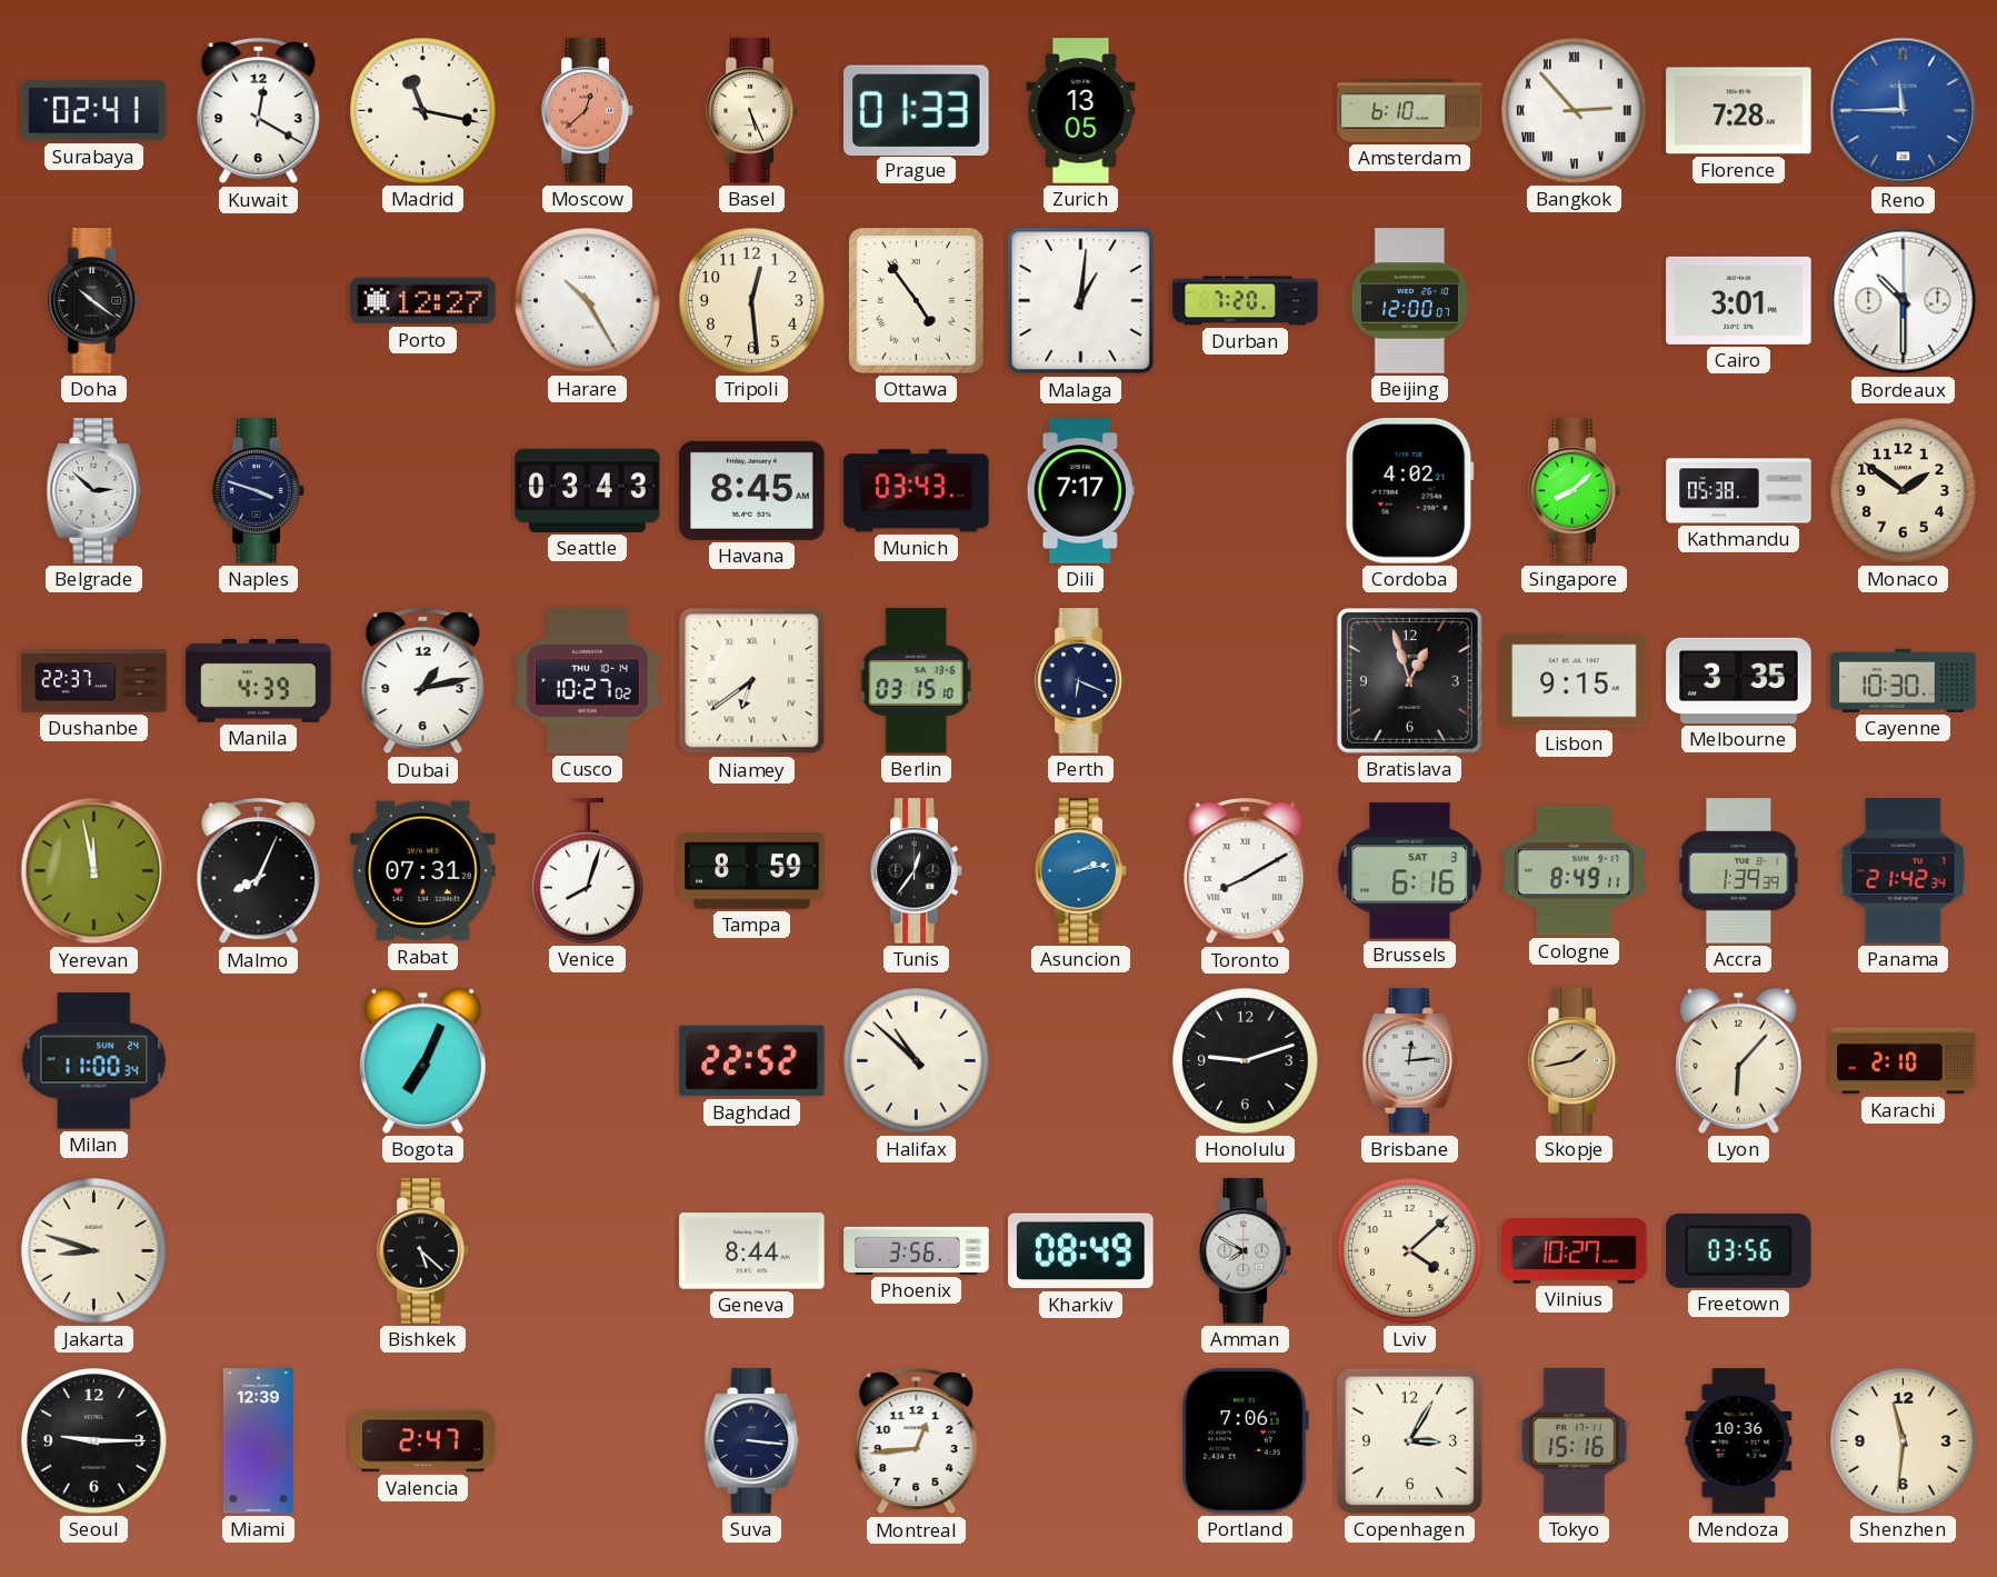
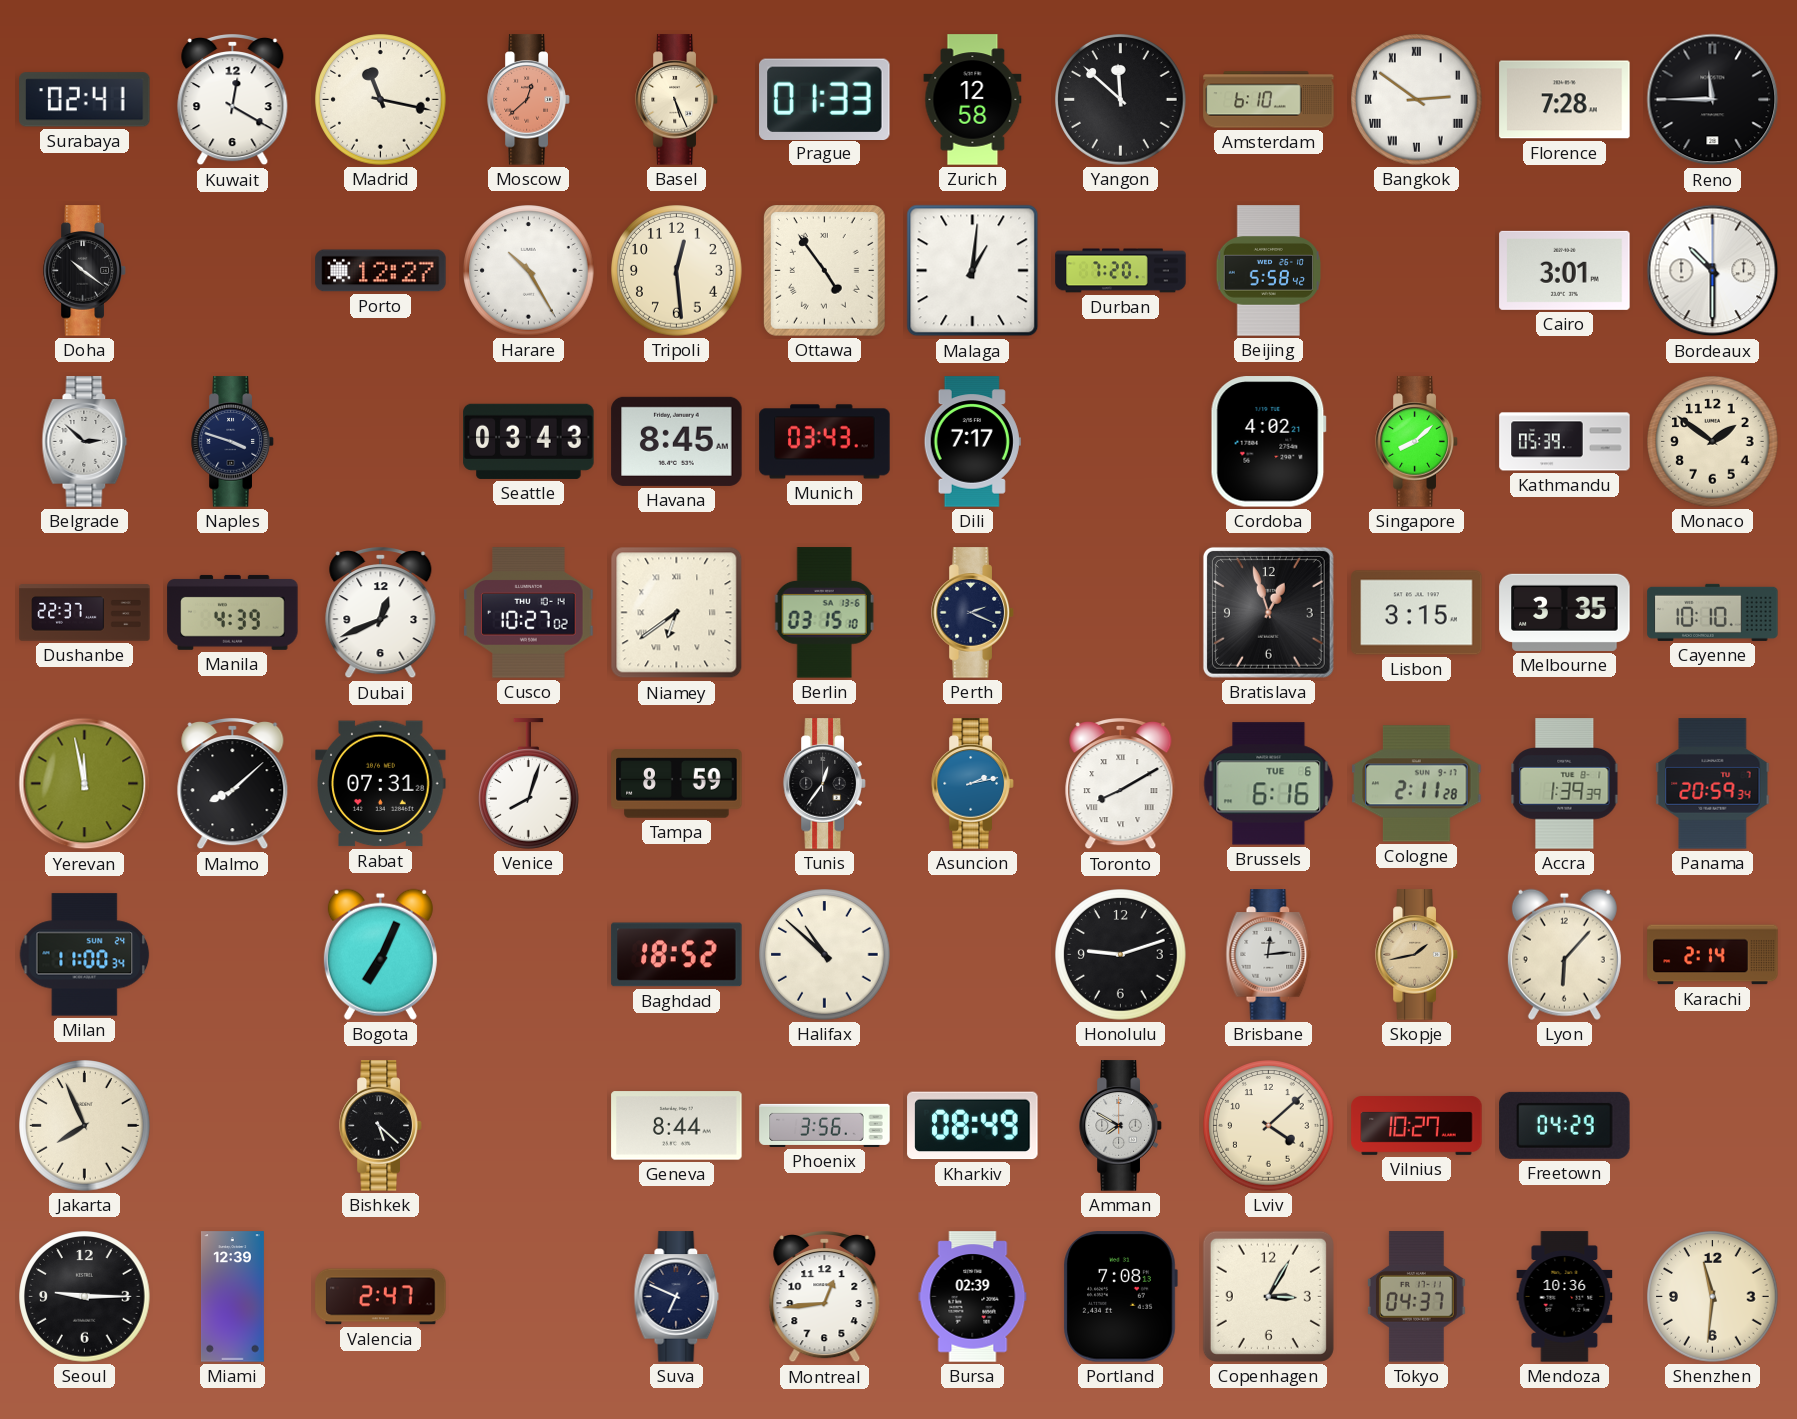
Zurich: 13:05 -> 12:58 (973, 100)
Yangon: none -> 11:52 (1121, 100)
Bangkok: 2:53 -> 2:51 (1417, 100)
Reno dial: blue -> black (1713, 100)
Beijing: 12:00 -> 5:58 (1269, 271)
Kathmandu: 05:38 -> 05:39 (1565, 442)
Dubai: 1:13 -> 12:41 (381, 614)
Perth: 6:19 -> 2:19 (973, 613)
Lisbon: 9:15 -> 3:15 (1417, 613)
Cayenne: 10:30 -> 10:10 (1713, 612)
Malmo: 8:04 -> 8:08 (233, 785)
Brussels date: SAT 3 -> TUE 6 (1269, 784)
Cologne: 8:49 -> 2:11 (1417, 784)
Panama: 21:42 -> 20:59 (1713, 784)
Baghdad: 22:52 -> 18:52 (677, 955)
Karachi: 2:10 -> 2:14 (1713, 955)
Jakarta: 8:48 -> 7:56 (85, 1126)
Freetown: 03:56 -> 04:29 (1565, 1125)
Suva: 3:16 -> 6:49 (677, 1297)
Bursa: none -> 02:39 (973, 1297)
Portland: 7:06 -> 7:08 (1120, 1297)
Tokyo: 15:16 -> 04:37 (1416, 1297)
